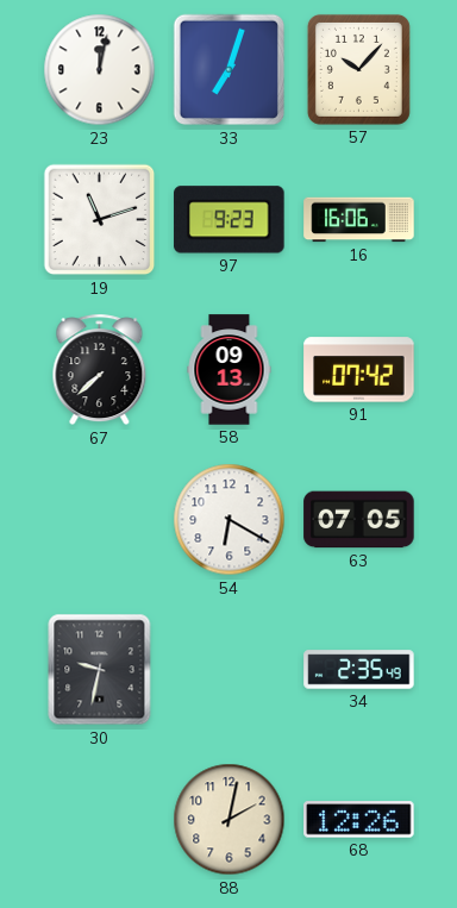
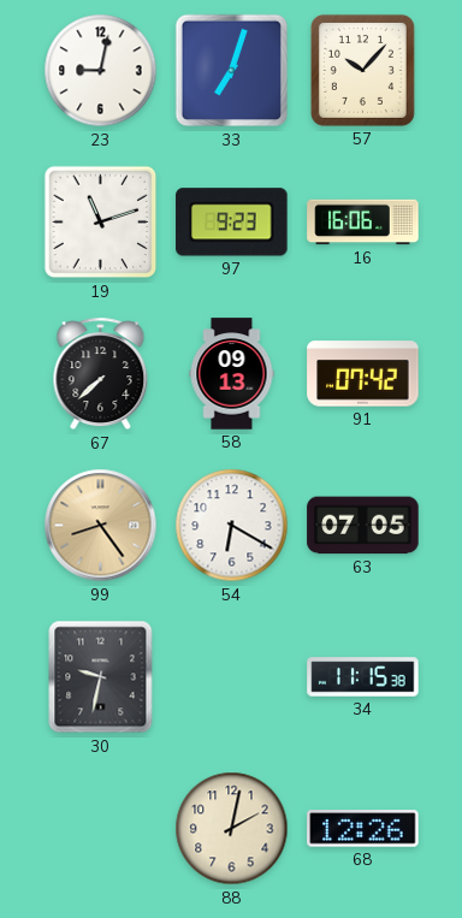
23: 12:02 -> 9:02 (101, 71)
99: none -> 8:24 (101, 526)
34: 2:35 -> 11:15 (363, 677)
